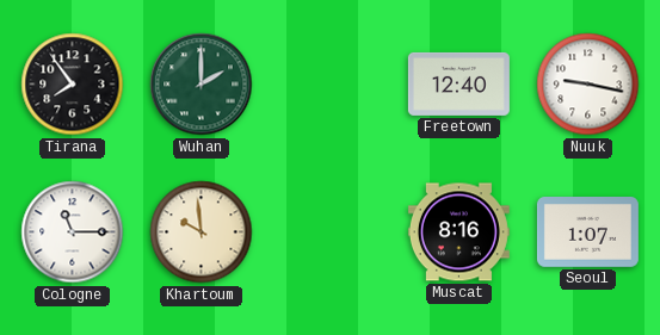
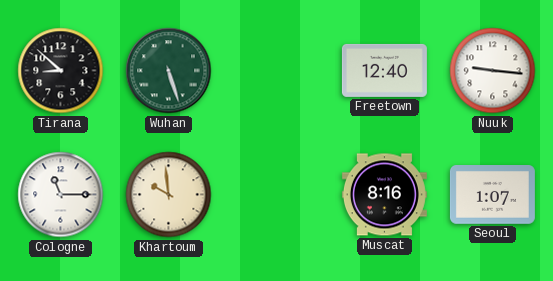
Tirana: 7:54 -> 8:52 (61, 71)
Wuhan: 2:00 -> 5:27 (169, 71)
Nuuk: 9:17 -> 9:16 (493, 71)
